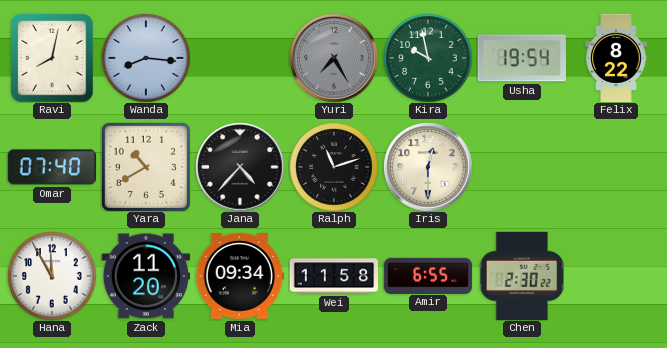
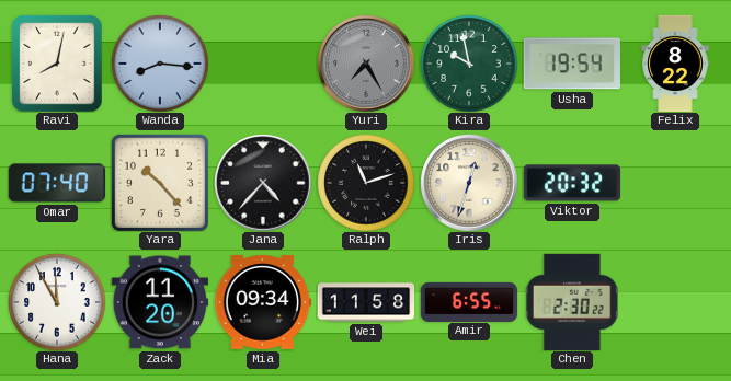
Yara: 10:40 -> 10:23 (160, 183)
Iris: 12:30 -> 12:33 (469, 183)
Viktor: none -> 20:32 (572, 183)
